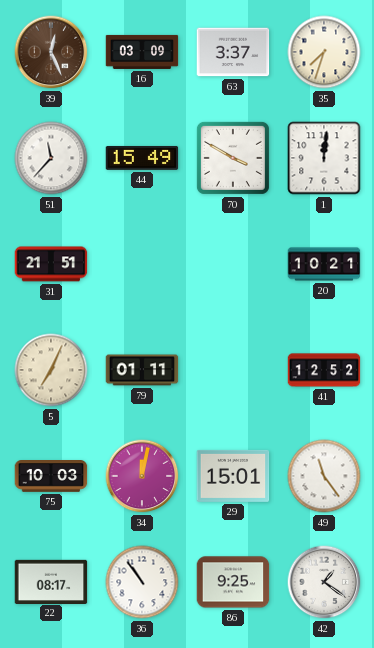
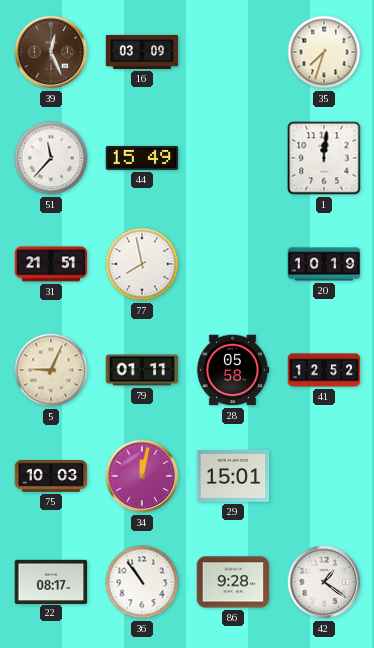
63: 3:37 -> none (233, 52)
70: 3:50 -> none (233, 158)
77: none -> 7:58 (142, 264)
20: 10:21 -> 10:19 (324, 264)
5: 7:04 -> 9:04 (51, 370)
28: none -> 05:58 (233, 370)
49: 11:24 -> none (324, 476)
86: 9:25 -> 9:28 (233, 582)
